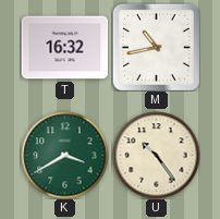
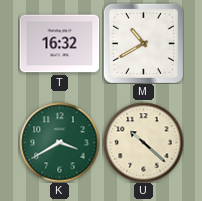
M: 10:43 -> 10:40 (143, 43)
U: 10:24 -> 10:22 (143, 142)
